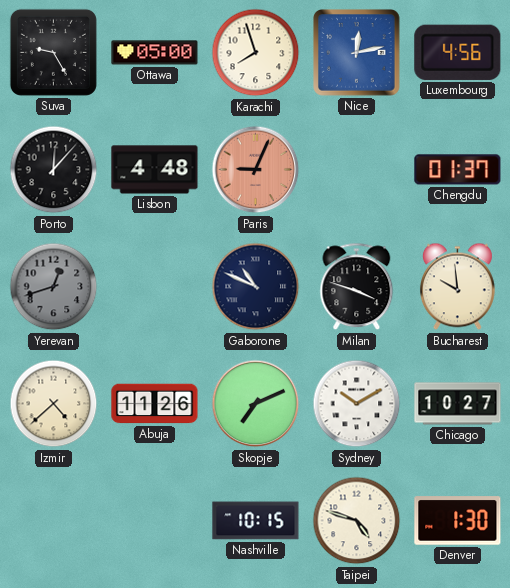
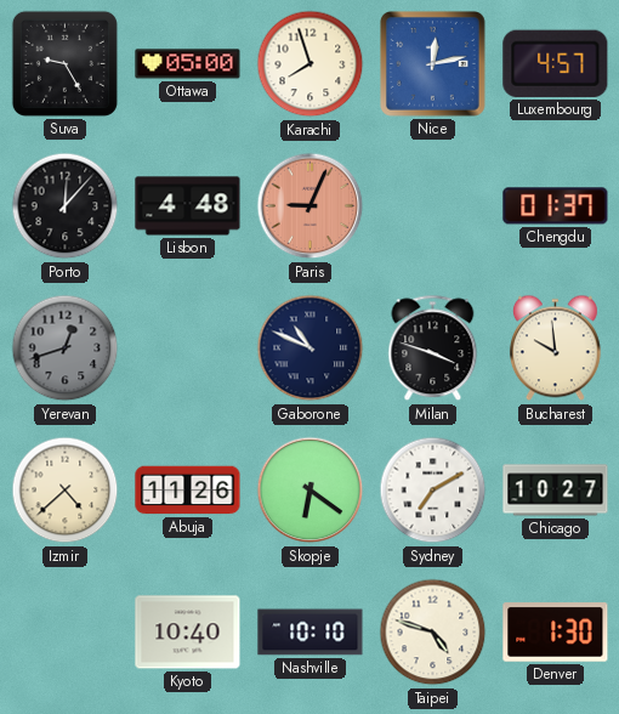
Luxembourg: 4:56 -> 4:57 (556, 63)
Skopje: 7:11 -> 6:21 (311, 491)
Sydney: 10:10 -> 7:10 (433, 491)
Kyoto: none -> 10:40 (188, 633)
Nashville: 10:15 -> 10:10 (311, 633)
